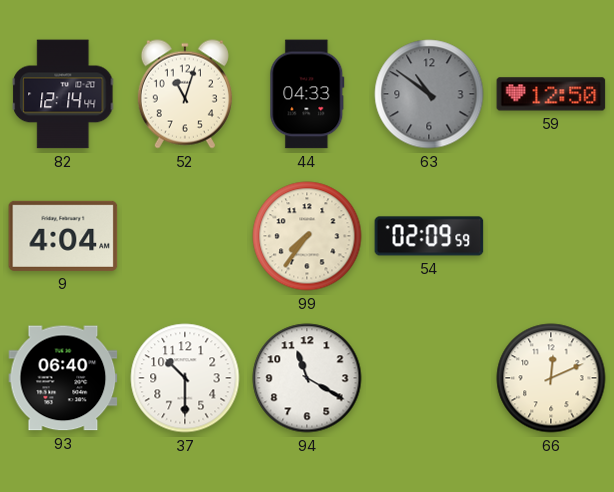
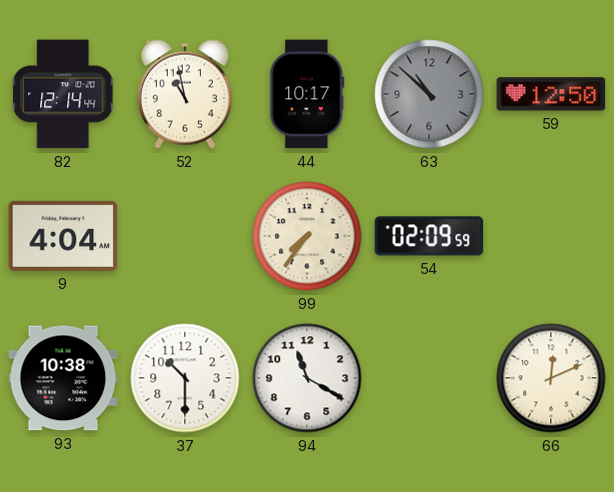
52: 11:03 -> 10:58 (185, 94)
44: 04:33 -> 10:17 (307, 94)
63: 10:51 -> 10:52 (429, 94)
93: 06:40 -> 10:38 (63, 378)
